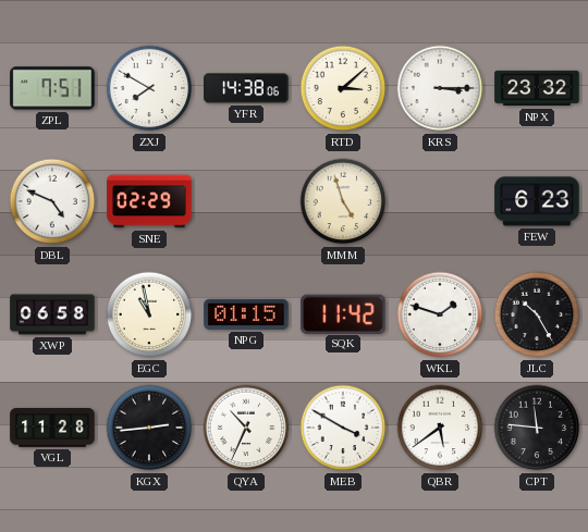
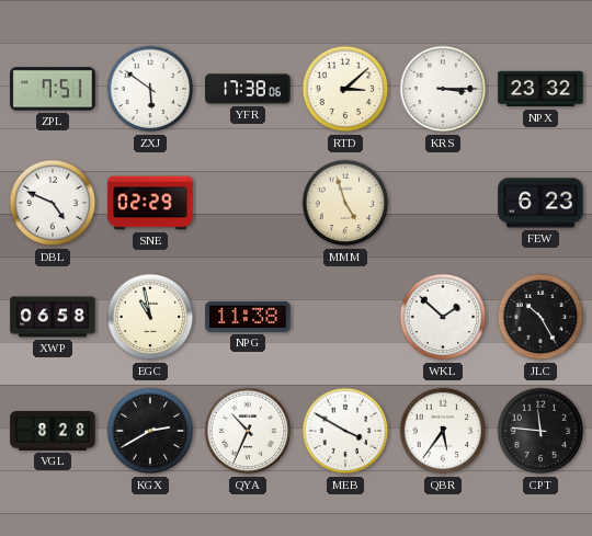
ZXJ: 7:50 -> 5:51 (150, 89)
YFR: 14:38 -> 17:38 (248, 89)
NPG: 01:15 -> 11:38 (248, 317)
SQK: 11:42 -> none (343, 313)
WKL: 1:48 -> 1:52 (443, 317)
VGL: 11:28 -> 8:28 (53, 432)
KGX: 2:44 -> 2:40 (150, 431)
QBR: 5:39 -> 5:36 (443, 431)
